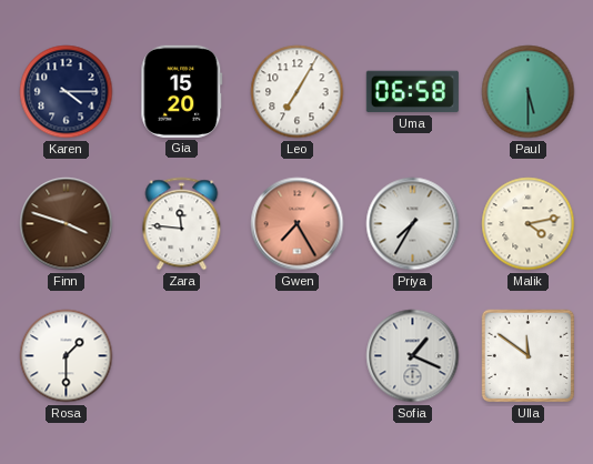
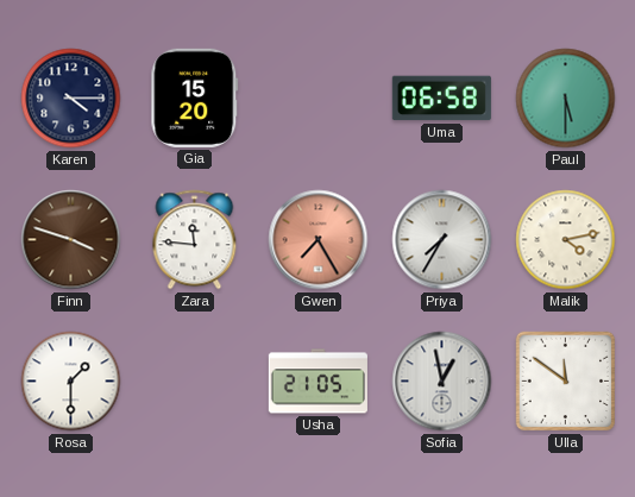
Leo: 7:05 -> none (298, 92)
Usha: none -> 21:05 (317, 382)
Sofia: 1:19 -> 12:58 (442, 382)
